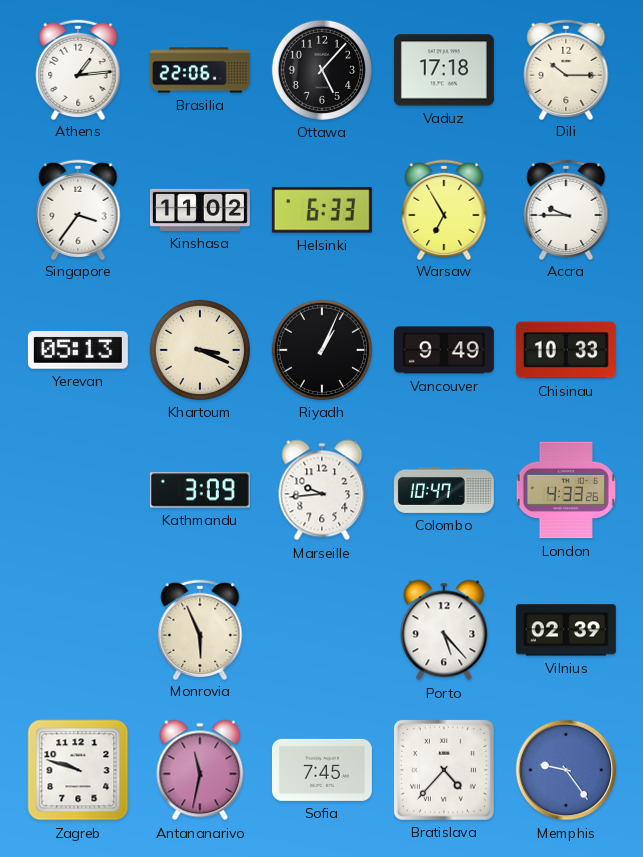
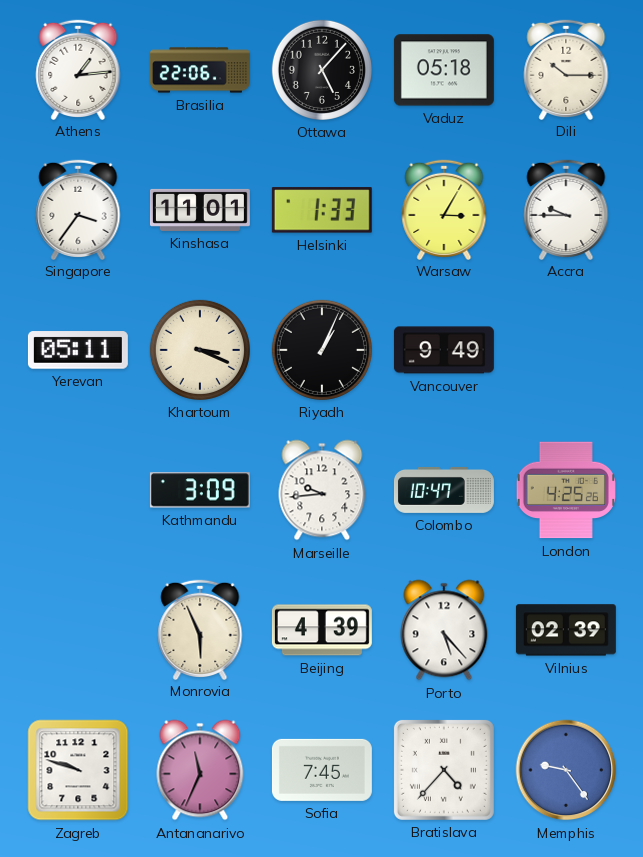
Vaduz: 17:18 -> 05:18 (444, 70)
Kinshasa: 11:02 -> 11:01 (200, 210)
Helsinki: 6:33 -> 1:33 (322, 210)
Warsaw: 6:55 -> 3:05 (444, 209)
Yerevan: 05:13 -> 05:11 (78, 350)
Chisinau: 10:33 -> none (566, 350)
London: 4:33 -> 4:25 (566, 490)
Beijing: none -> 4:39 (322, 630)
Antananarivo: 11:32 -> 11:34 (200, 770)
